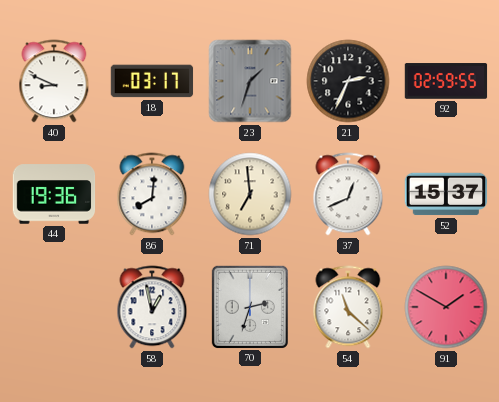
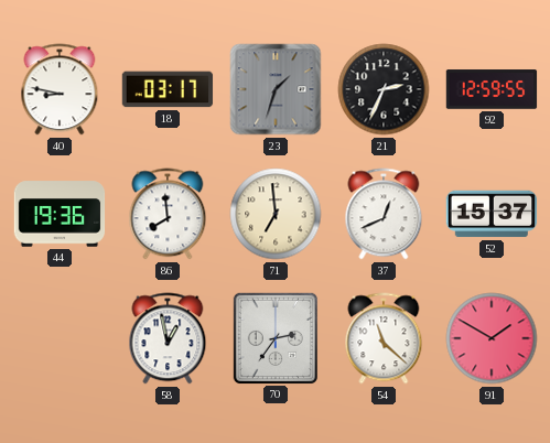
40: 8:49 -> 8:47 (60, 89)
92: 02:59 -> 12:59 (492, 89)
86: 8:01 -> 7:59 (168, 214)
70: 2:33 -> 2:36 (274, 337)
